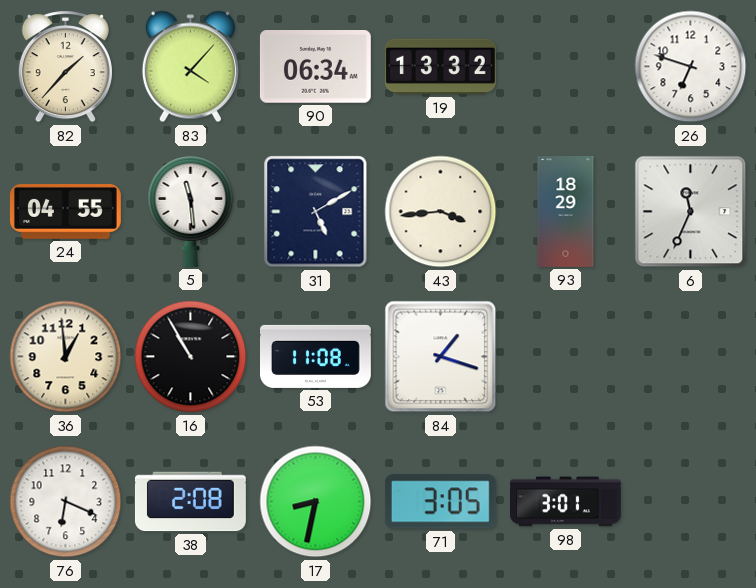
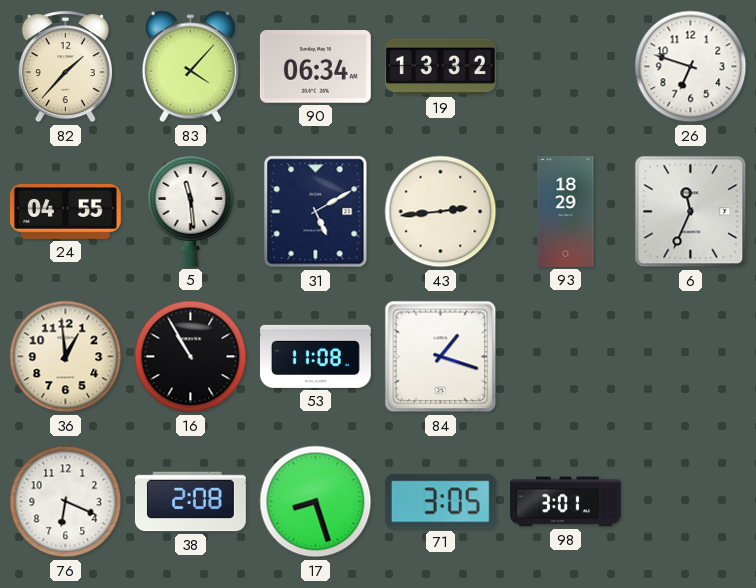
43: 3:44 -> 2:44 (441, 212)
17: 8:32 -> 8:27 (316, 502)
